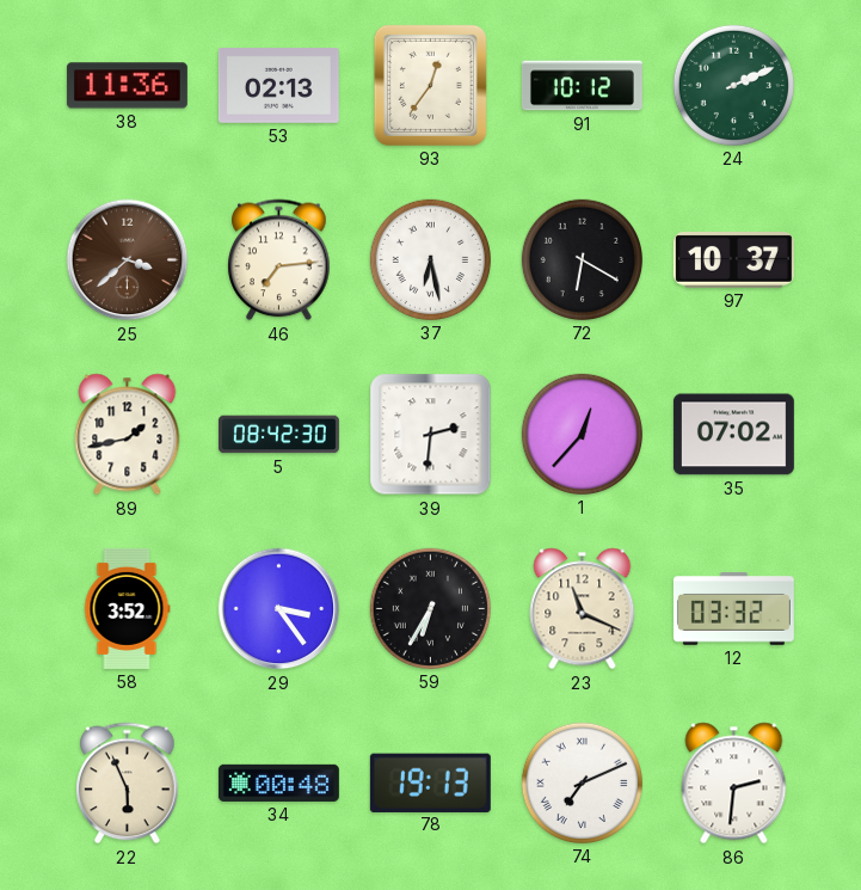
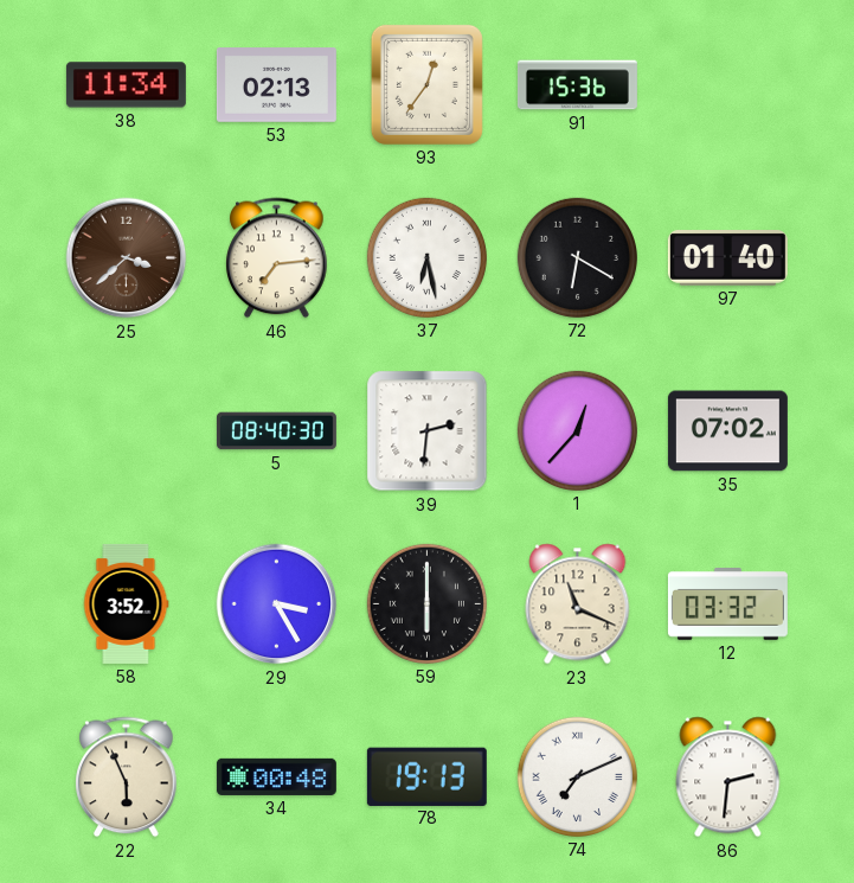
38: 11:36 -> 11:34 (126, 85)
91: 10:12 -> 15:36 (577, 85)
24: 2:11 -> none (733, 85)
97: 10:37 -> 01:40 (727, 258)
89: 1:43 -> none (128, 435)
5: 08:42 -> 08:40 (276, 431)
29: 3:24 -> 3:25 (277, 604)
59: 6:35 -> 6:00 (426, 603)
